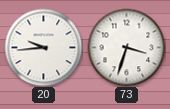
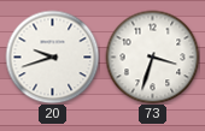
20: 9:44 -> 9:42 (52, 56)
